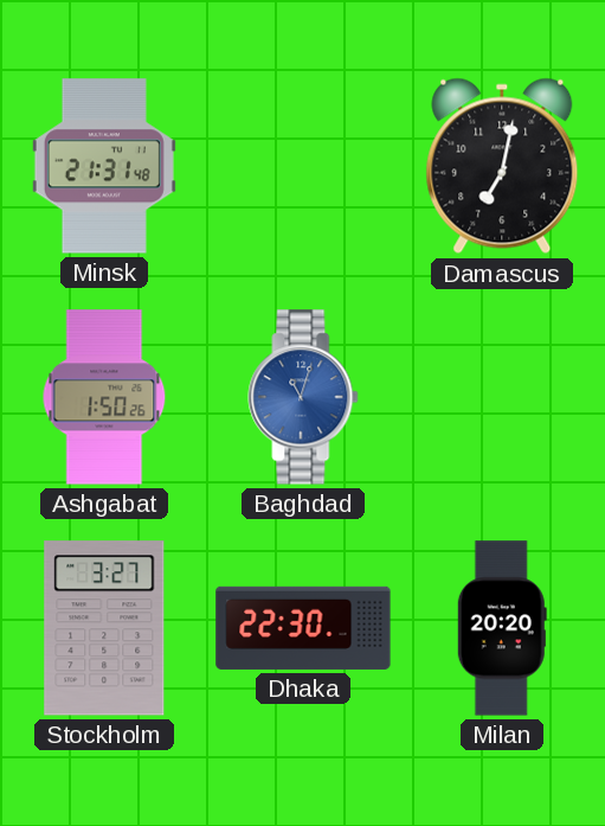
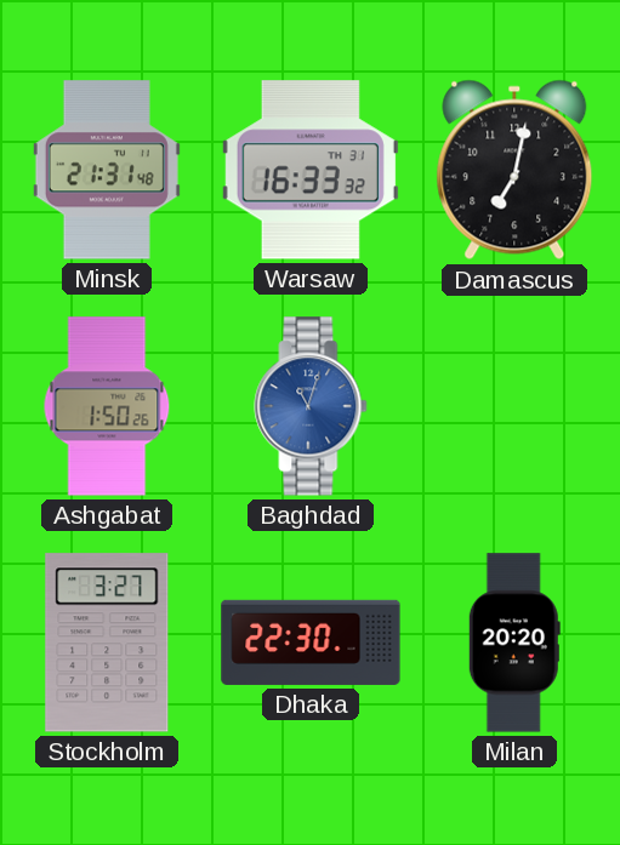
Warsaw: none -> 16:33 (311, 170)
